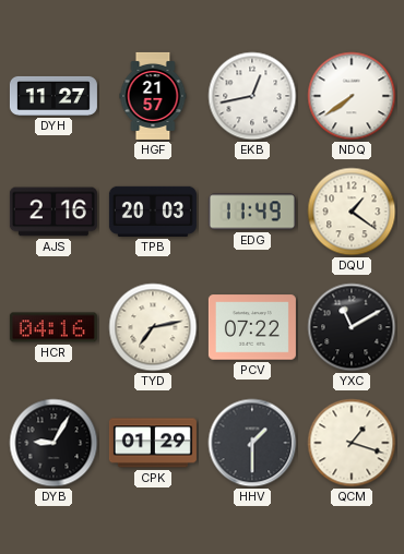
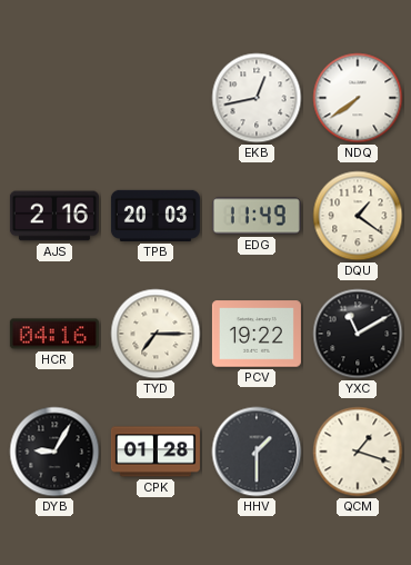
DYH: 11:27 -> none (54, 96)
HGF: 21:57 -> none (153, 96)
TYD: 7:13 -> 7:15 (156, 334)
PCV: 07:22 -> 19:22 (257, 334)
CPK: 01:29 -> 01:28 (156, 452)
